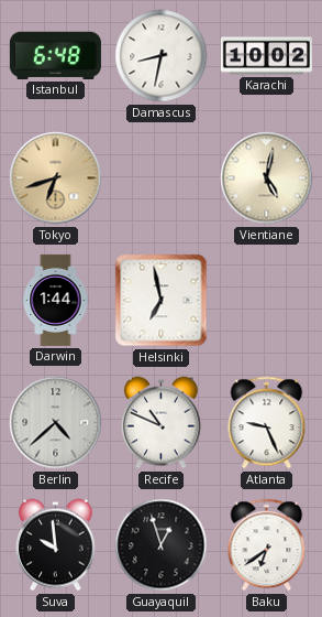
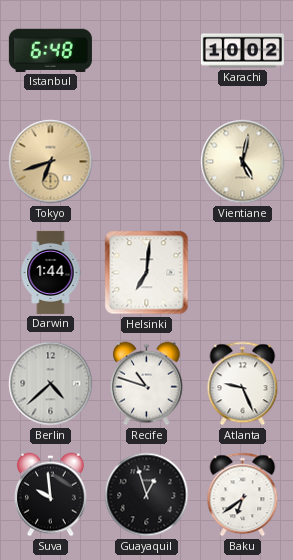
Damascus: 8:32 -> none (162, 56)
Helsinki: 6:58 -> 7:01 (147, 273)
Recife: 10:49 -> 10:48 (147, 384)
